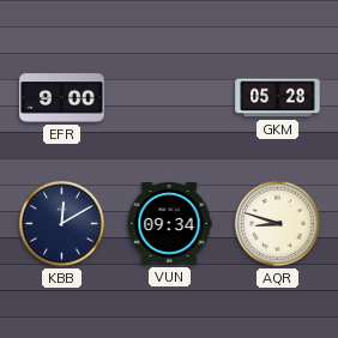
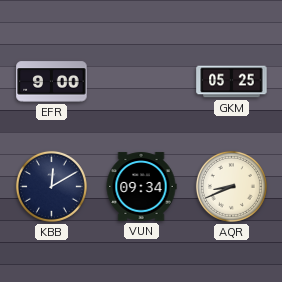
GKM: 05:28 -> 05:25 (232, 82)
AQR: 8:48 -> 8:41 (231, 186)
